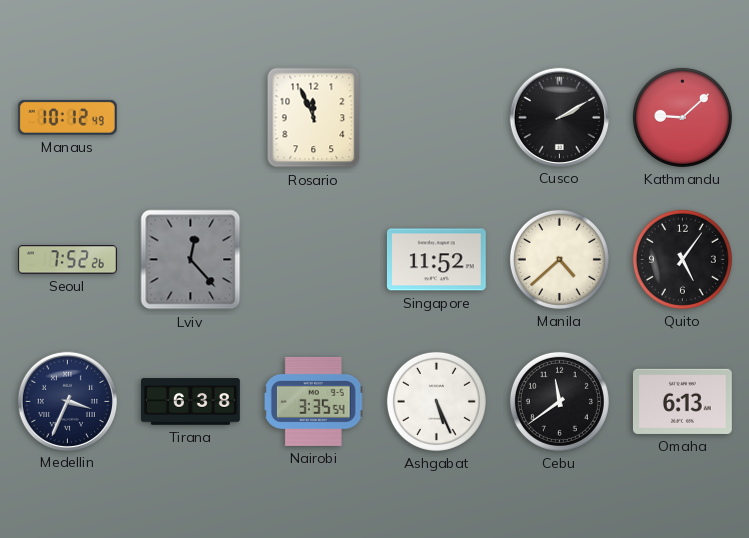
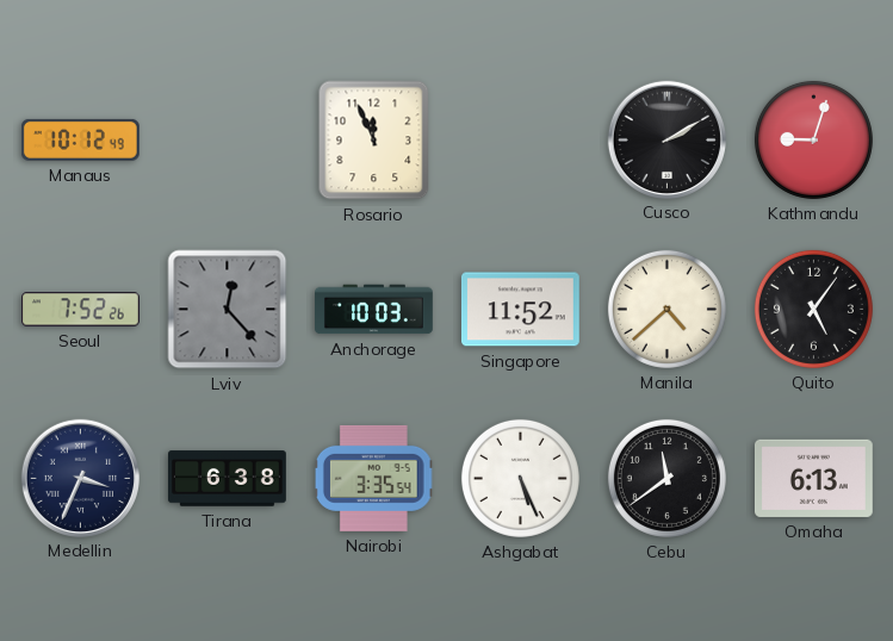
Kathmandu: 9:08 -> 9:03 (813, 139)
Anchorage: none -> 10:03 (374, 310)
